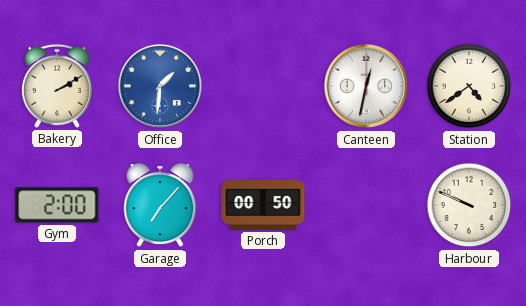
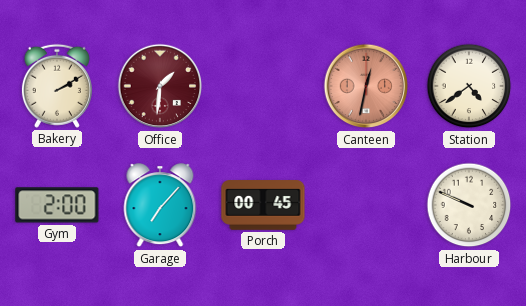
Office dial: blue -> burgundy (160, 86)
Canteen dial: white -> salmon (366, 86)
Porch: 00:50 -> 00:45 (263, 205)
